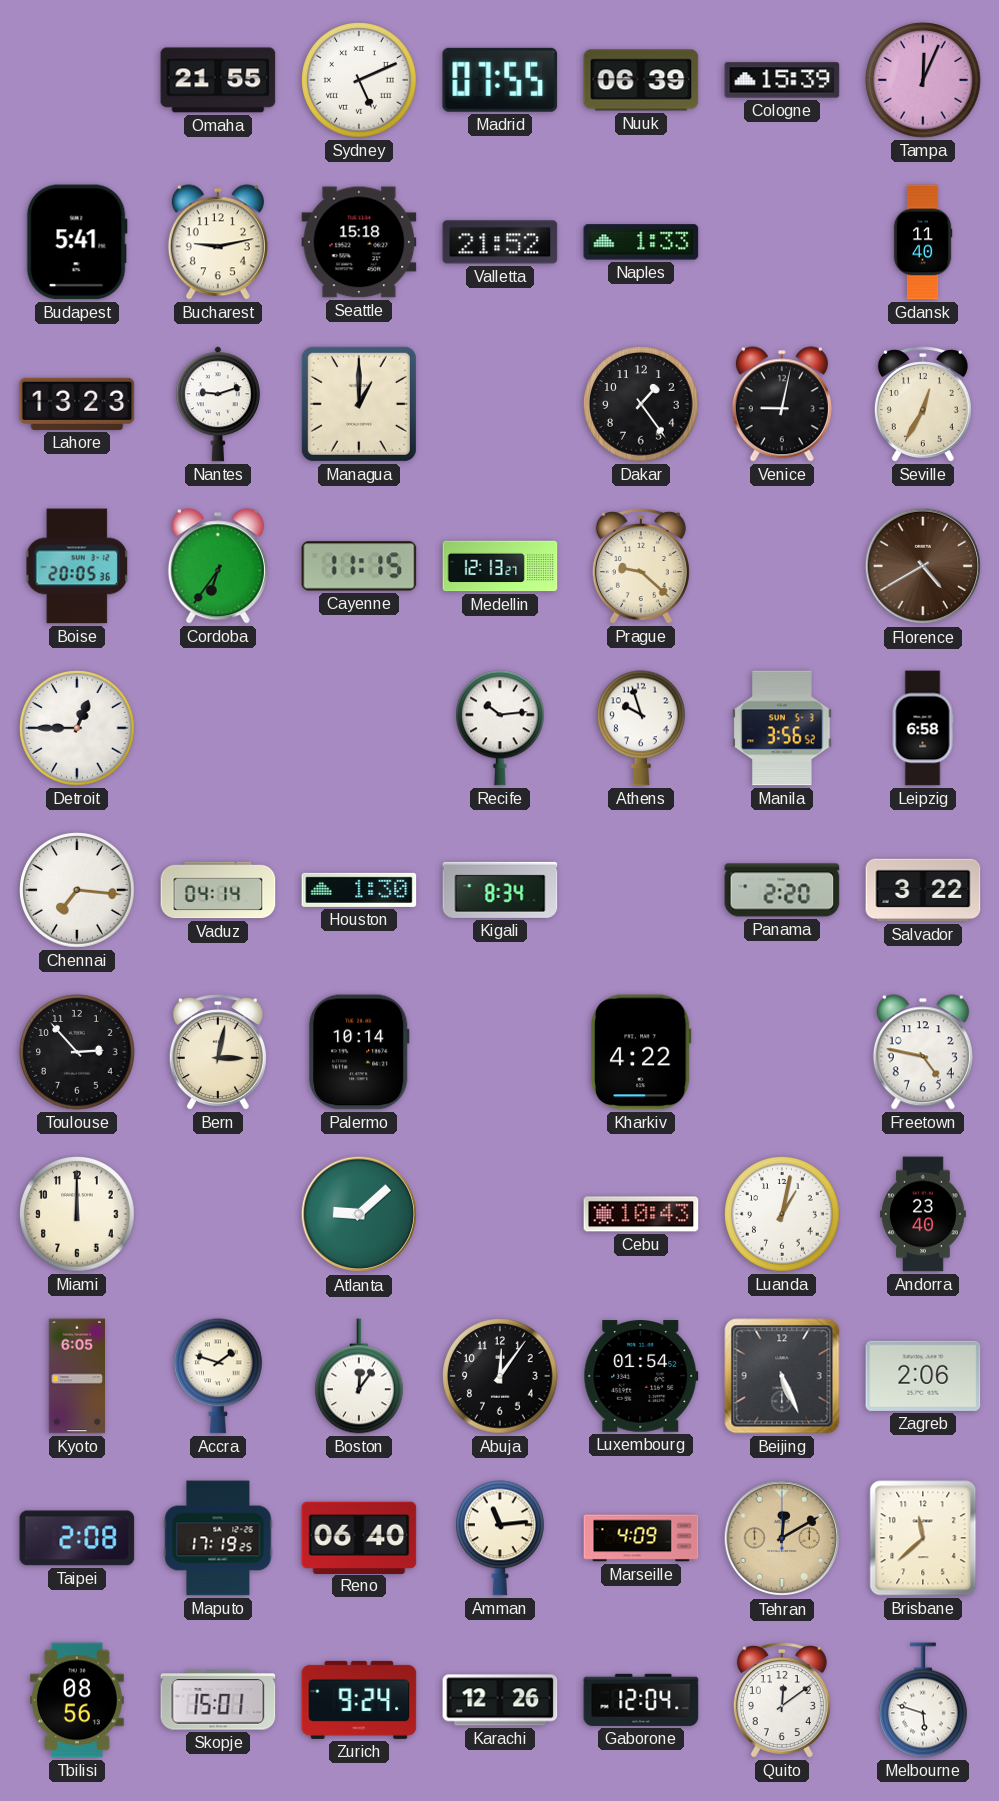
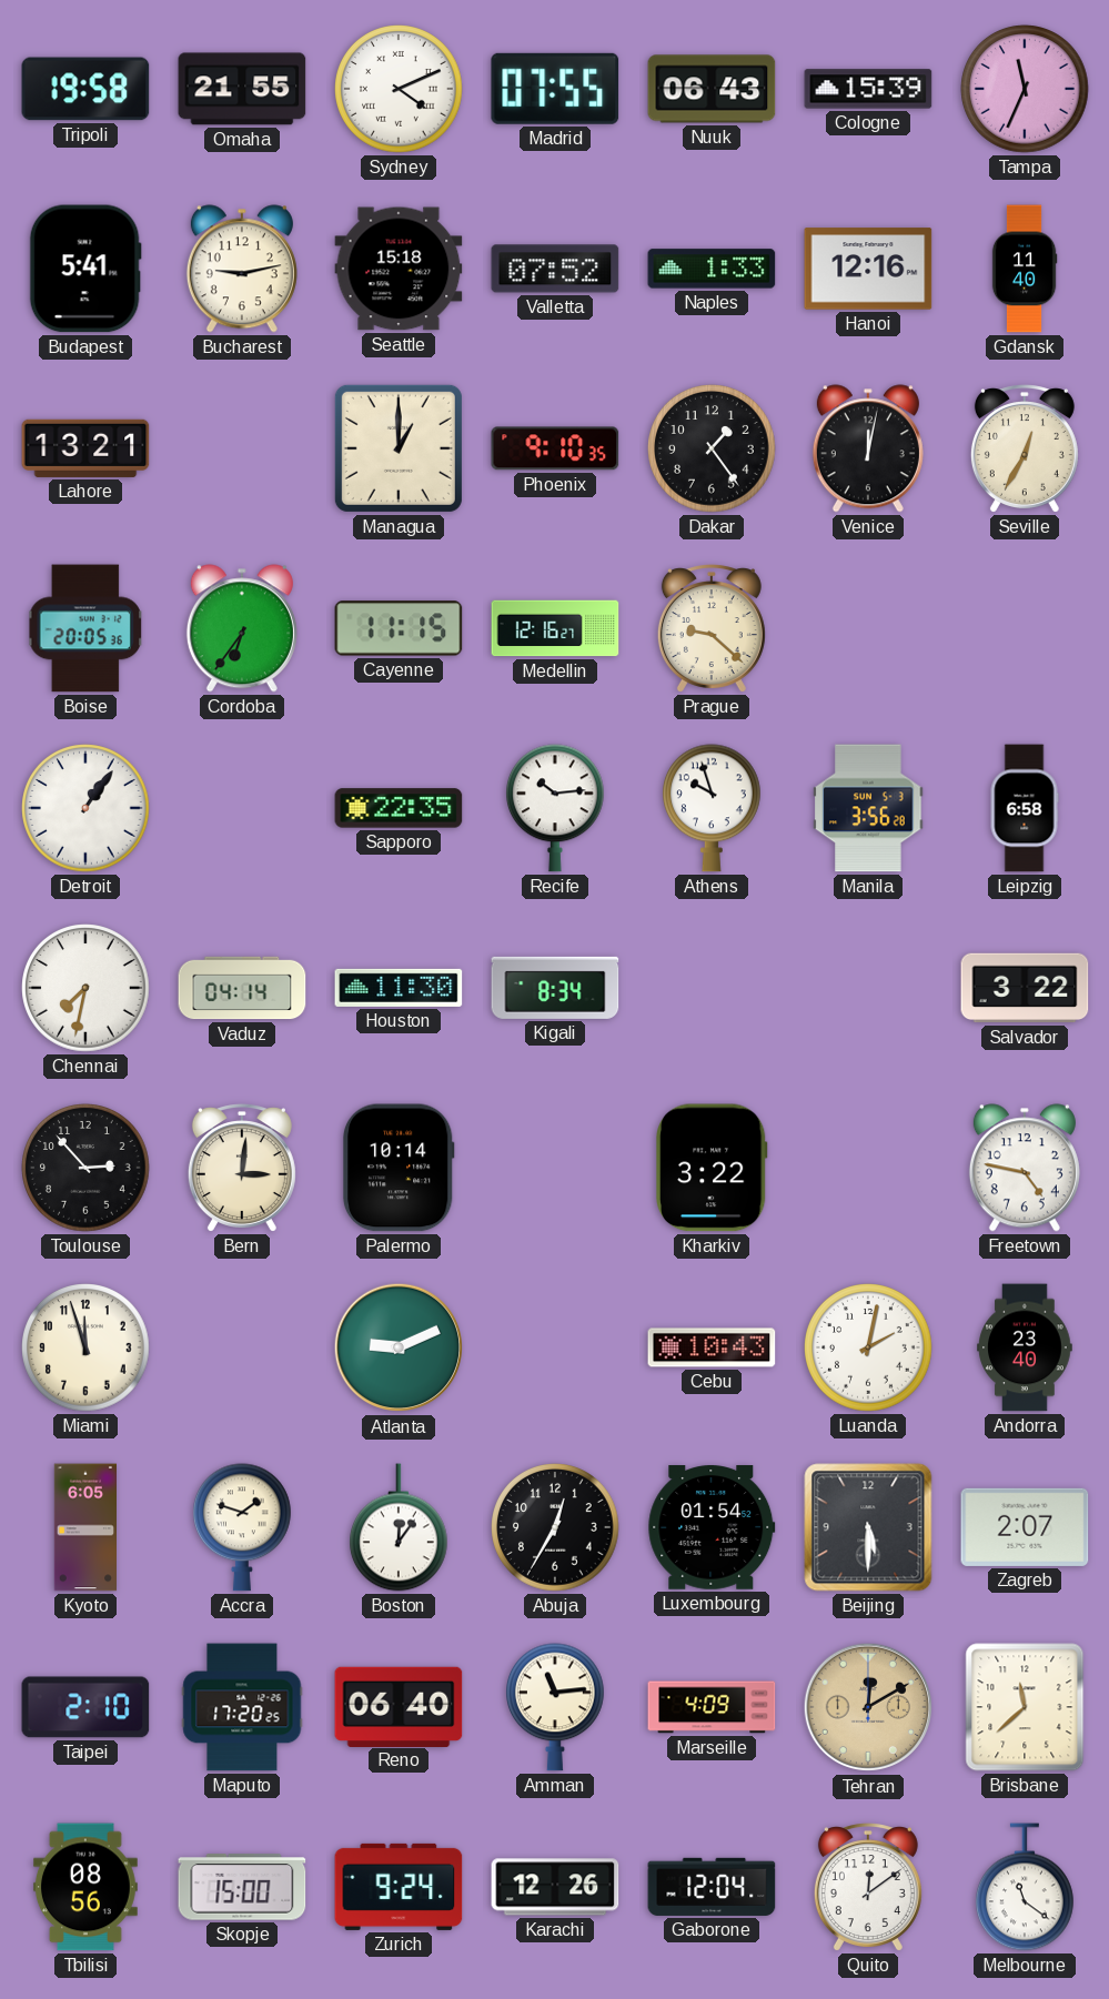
Tripoli: none -> 19:58 (85, 89)
Sydney: 5:11 -> 4:11 (399, 89)
Nuuk: 06:39 -> 06:43 (712, 89)
Tampa: 12:04 -> 11:34 (1025, 89)
Valletta: 21:52 -> 07:52 (555, 269)
Hanoi: none -> 12:16 (868, 269)
Lahore: 13:23 -> 13:21 (85, 448)
Nantes: 9:12 -> none (218, 404)
Phoenix: none -> 9:10 (555, 448)
Venice: 9:02 -> 12:02 (868, 448)
Medellin: 12:13 -> 12:16 (555, 628)
Florence: 4:40 -> none (923, 566)
Detroit: 12:45 -> 1:06 (85, 808)
Sapporo: none -> 22:35 (399, 808)
Manila: 3:56:52 -> 3:56:28 (868, 808)
Chennai: 7:16 -> 7:32 (85, 988)
Houston: 1:30 -> 11:30 (399, 988)
Panama: 2:20 -> none (782, 890)
Bern: 3:02 -> 3:01 (242, 1168)
Kharkiv: 4:22 -> 3:22 (712, 1168)
Miami: 12:00 -> 11:57 (85, 1347)
Atlanta: 9:08 -> 9:11 (399, 1347)
Luanda: 1:02 -> 2:02 (868, 1347)
Abuja: 12:06 -> 12:35 (555, 1527)
Beijing: 5:26 -> 5:30 (868, 1527)
Zagreb: 2:06 -> 2:07 (1025, 1527)
Taipei: 2:08 -> 2:10 (85, 1707)
Maputo: 17:19 -> 17:20 (242, 1707)
Skopje: 15:01 -> 15:00 (242, 1887)
Melbourne: 5:48 -> 11:21 (1026, 1887)
